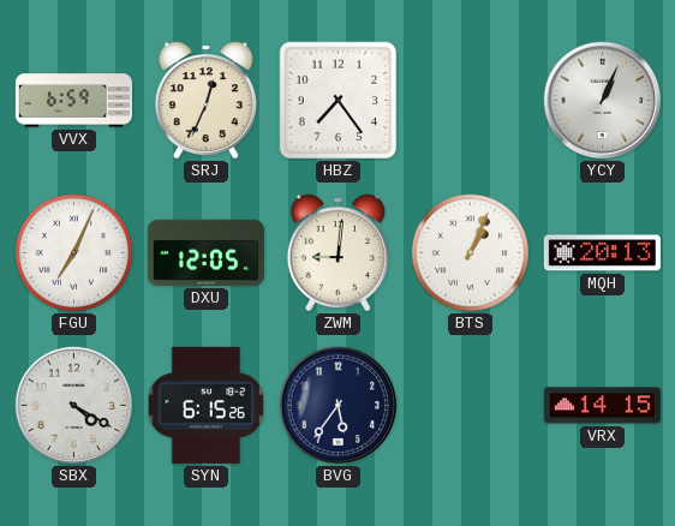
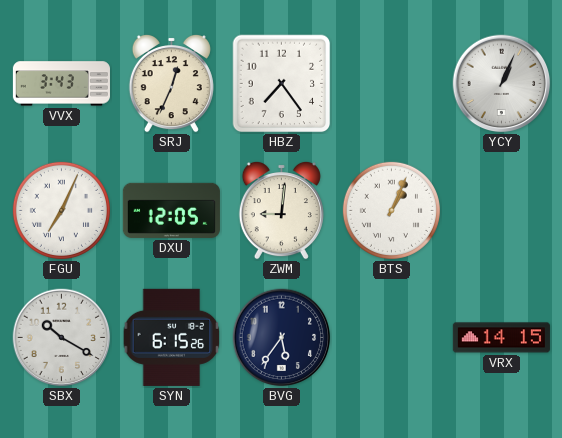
VVX: 6:59 -> 3:43 (61, 84)
MQH: 20:13 -> none (602, 253)
SBX: 4:20 -> 10:20 (62, 338)
